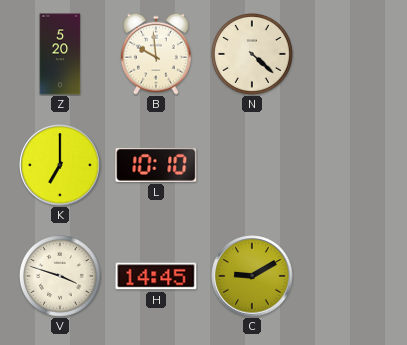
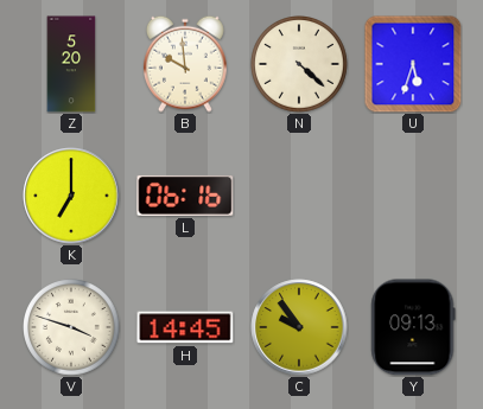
U: none -> 5:33 (413, 64)
L: 10:10 -> 06:16 (185, 196)
C: 9:10 -> 9:54 (299, 327)
Y: none -> 09:13 (413, 327)
